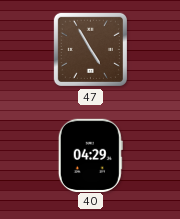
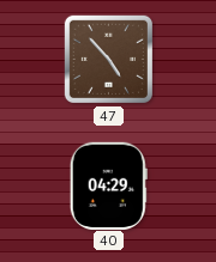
47: 4:55 -> 4:53 (108, 59)
